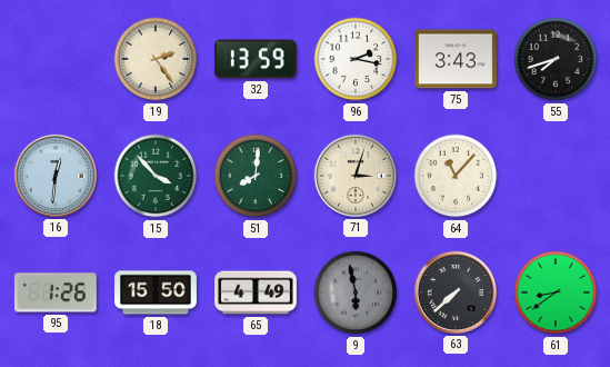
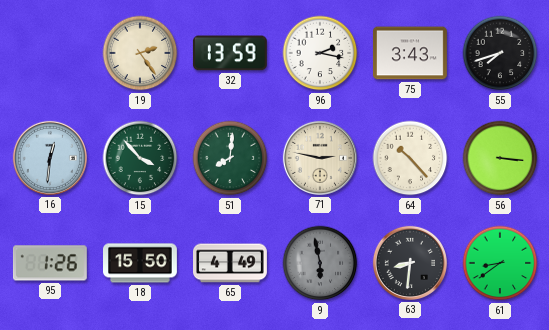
71: 3:03 -> 2:47 (320, 158)
64: 11:07 -> 10:23 (410, 158)
56: none -> 3:16 (500, 158)
63: 7:38 -> 8:31 (410, 263)
